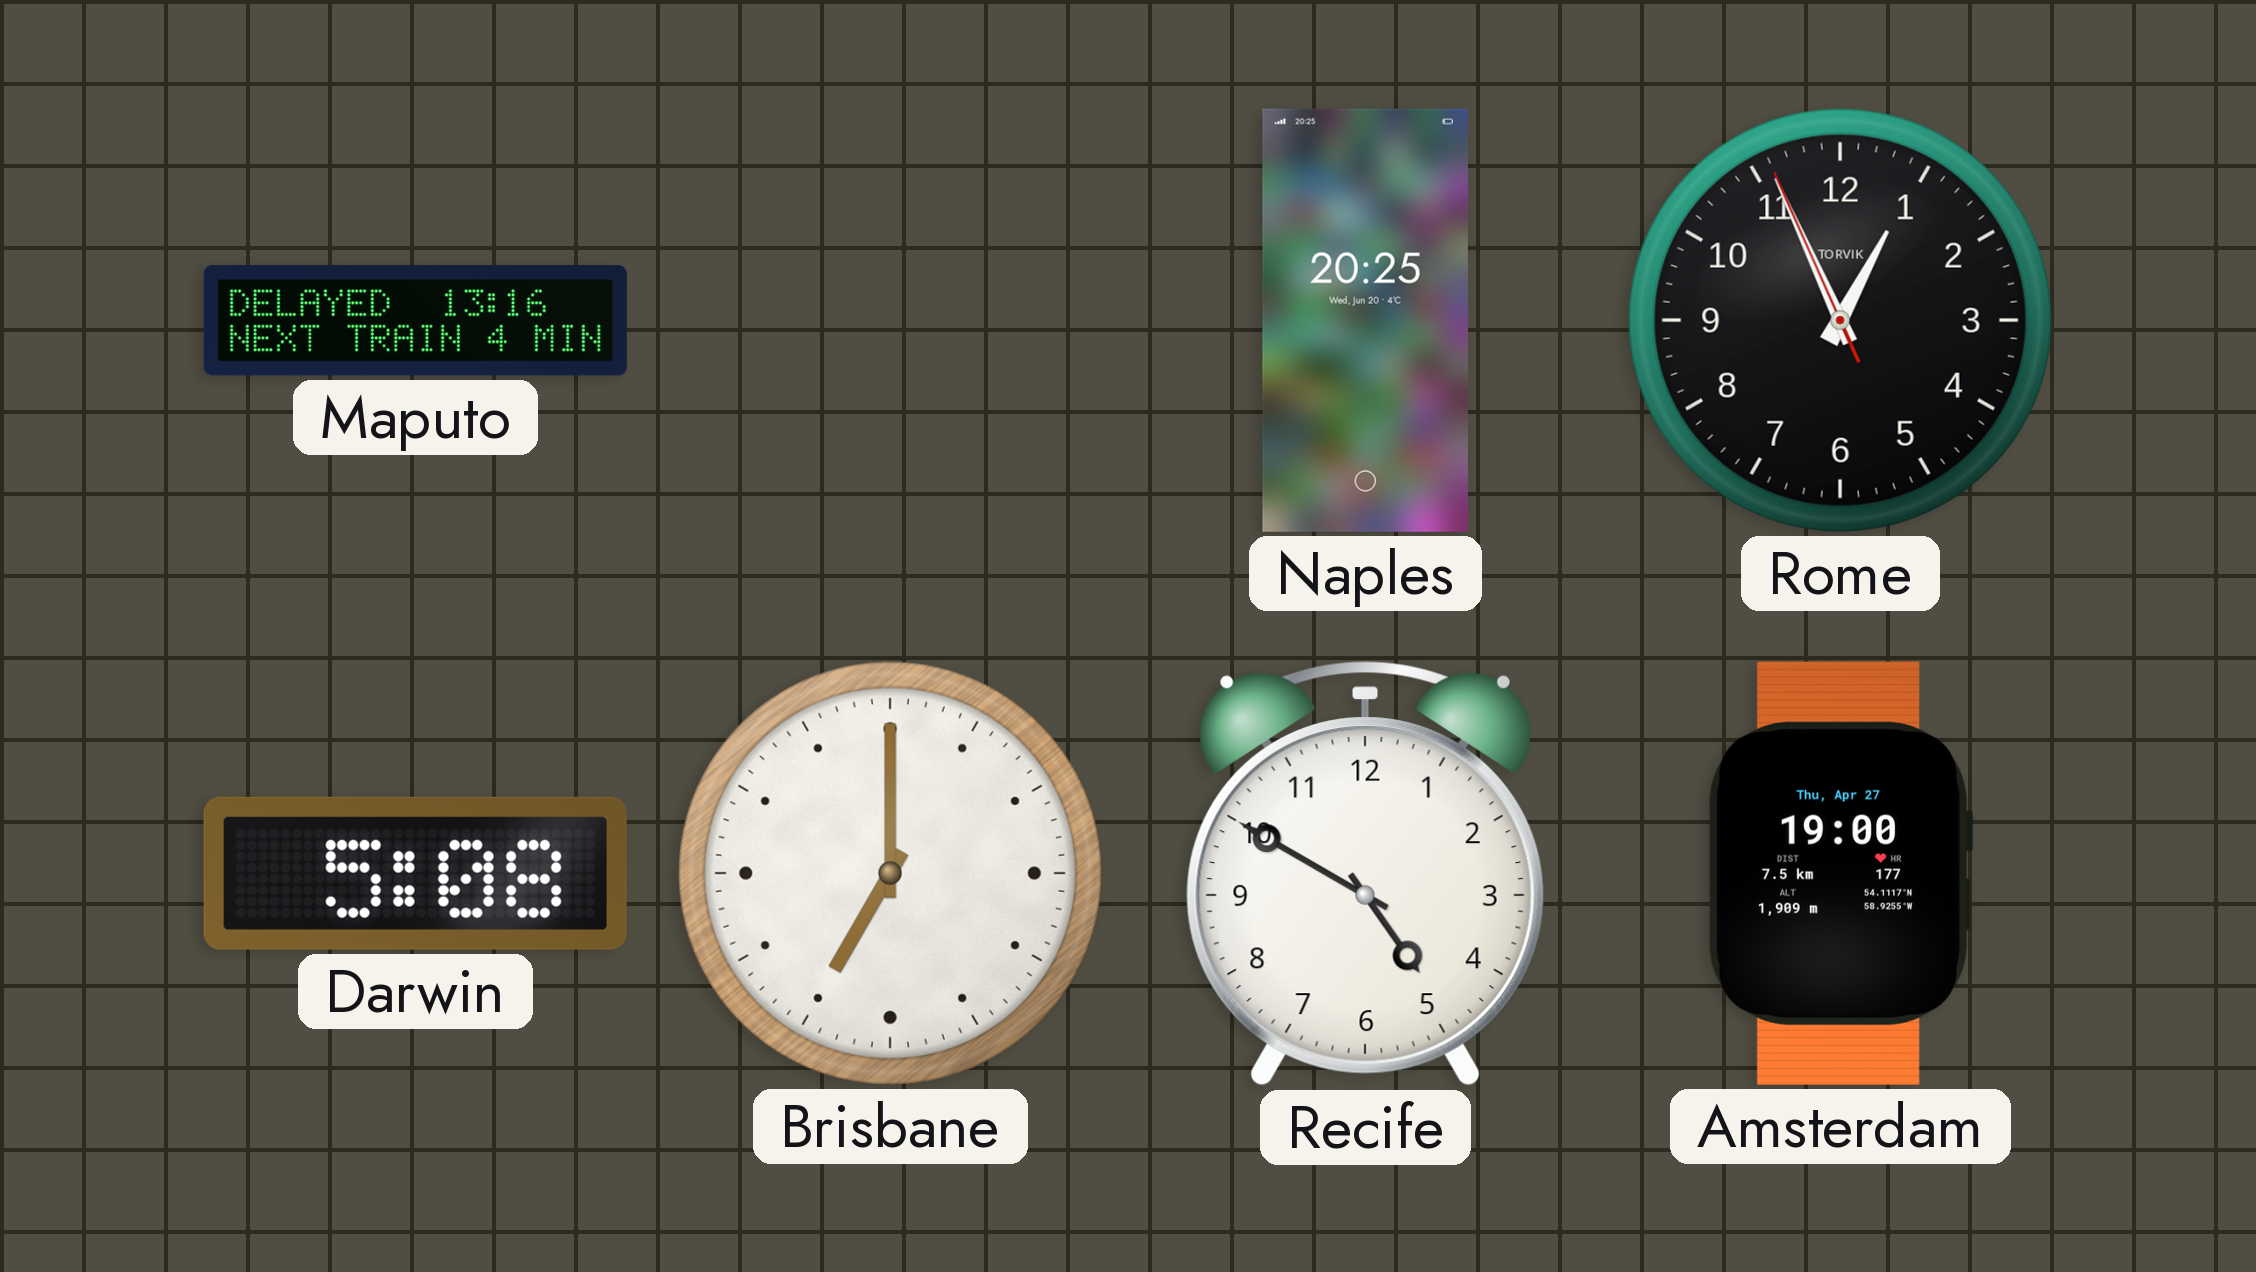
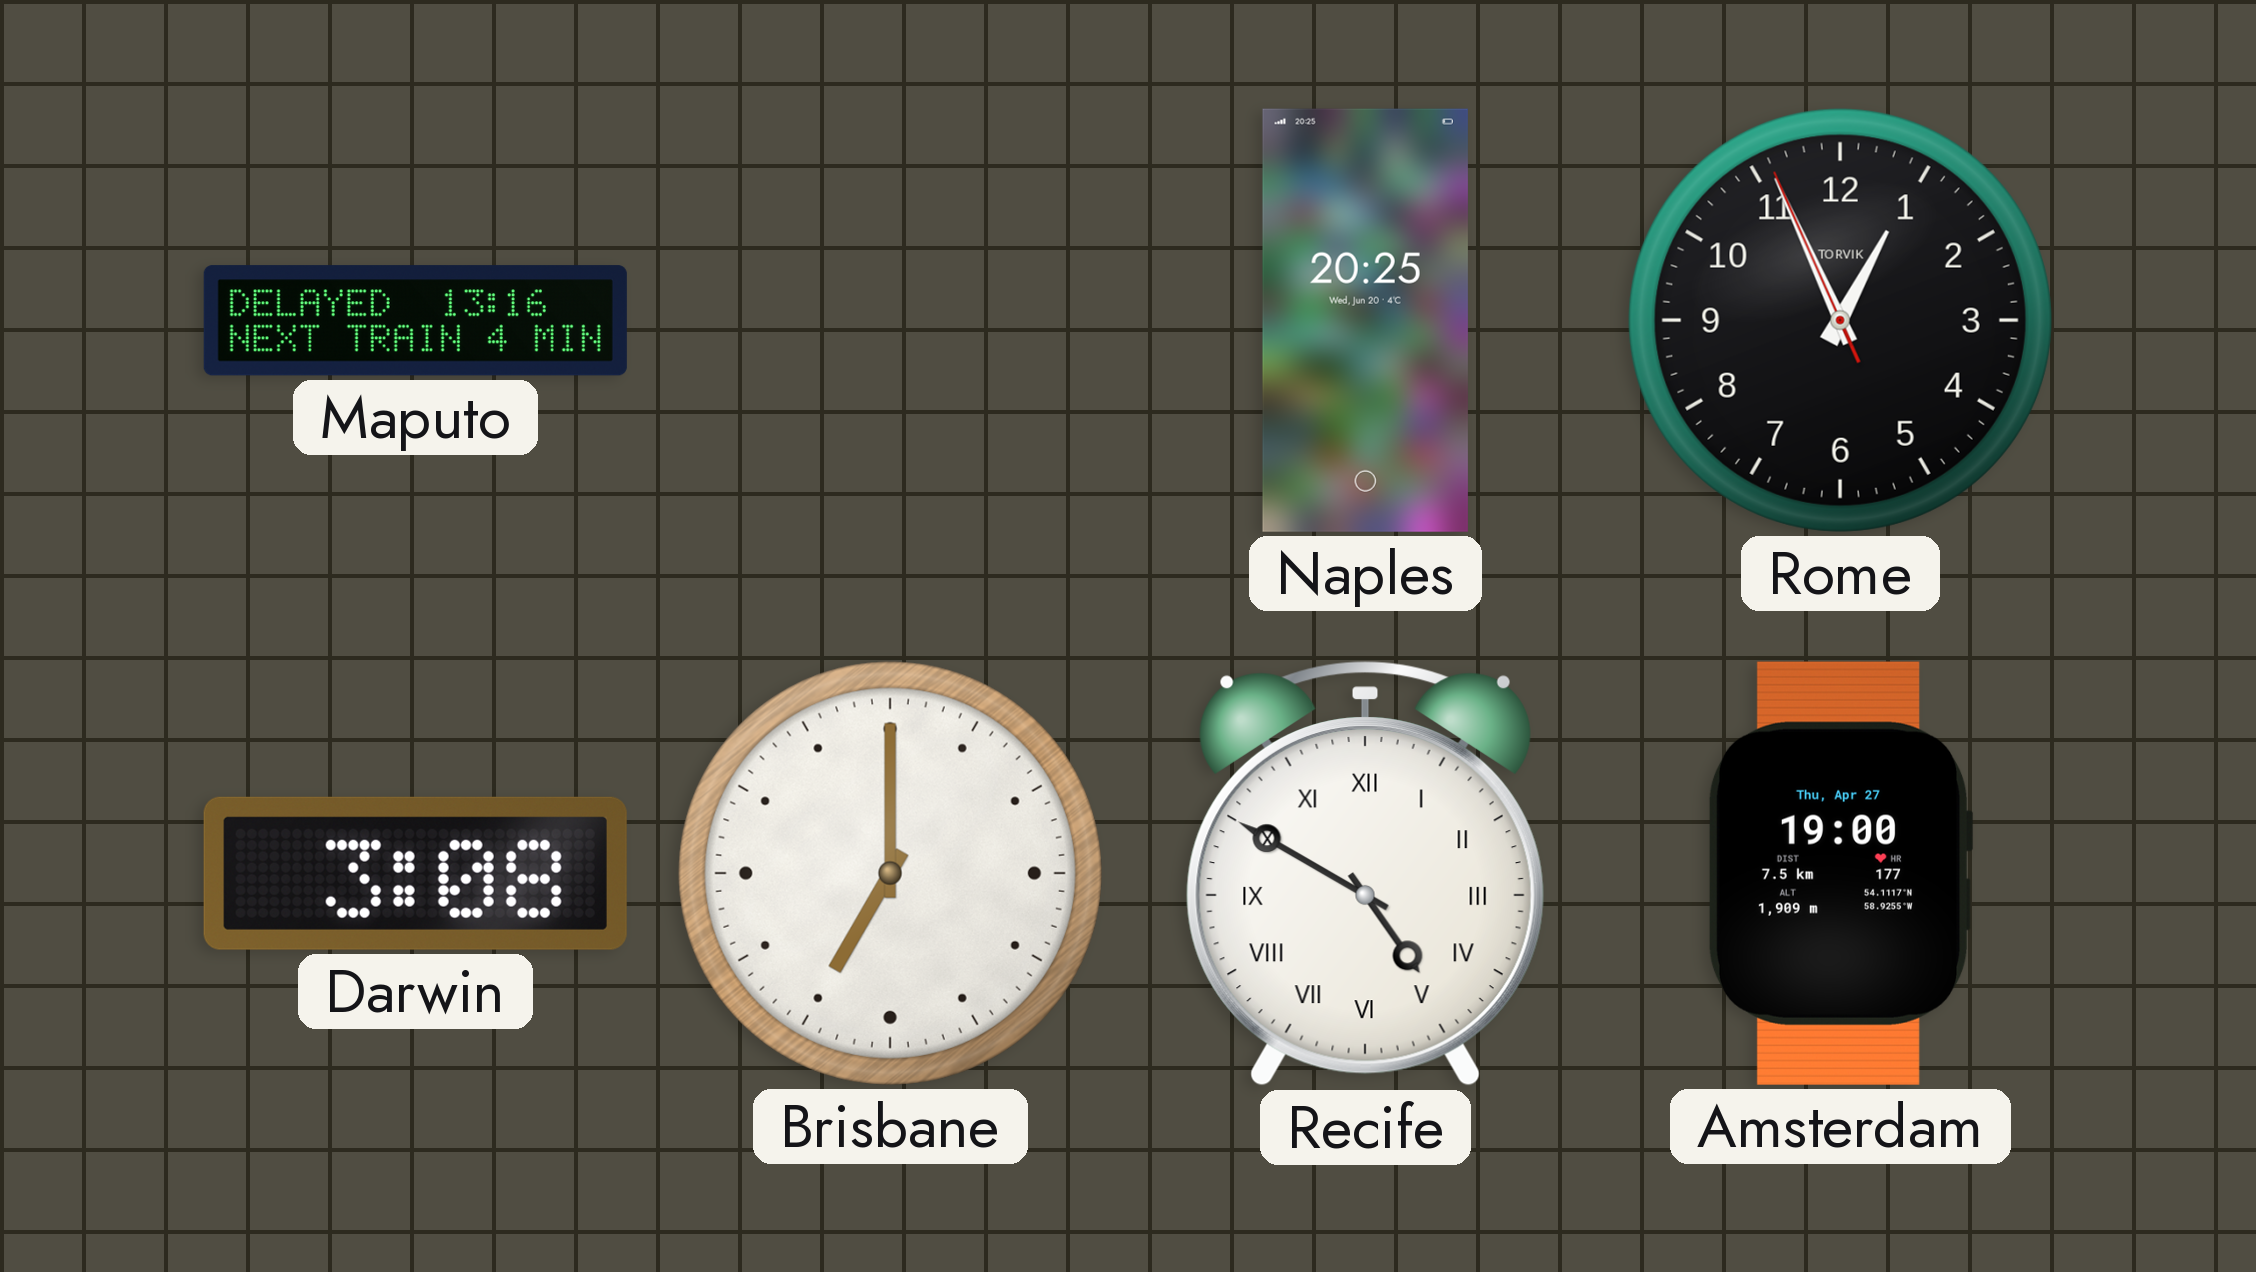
Darwin: 5:08 -> 3:08 (415, 873)
Recife numerals: Arabic -> Roman (1365, 873)
